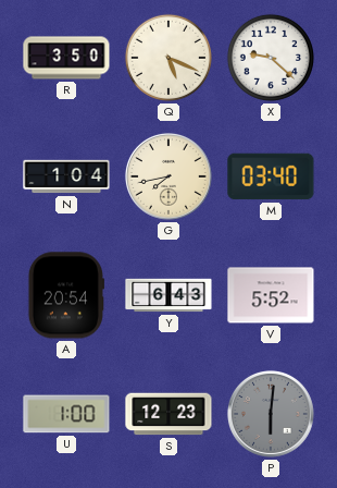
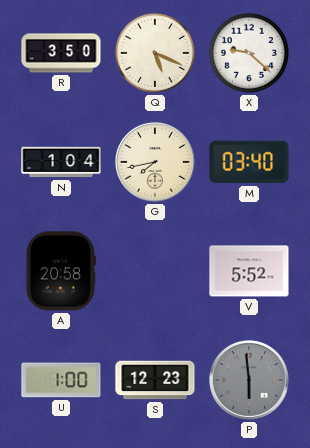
A: 20:54 -> 20:58 (61, 271)
Y: 6:43 -> none (168, 295)
P: 6:01 -> 5:59 (249, 380)
